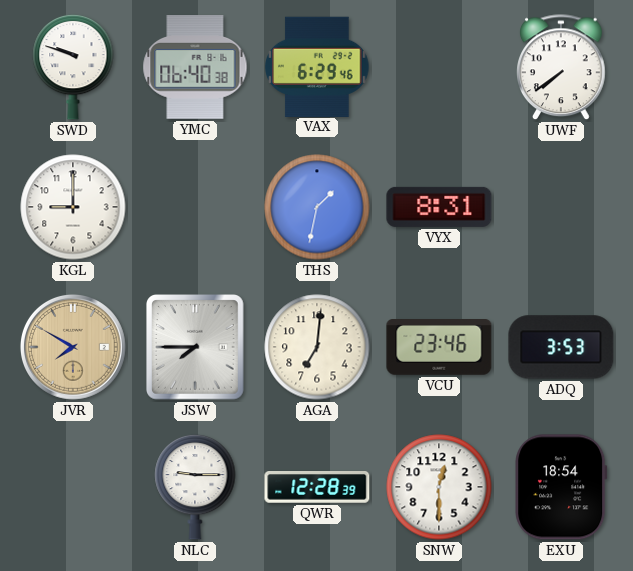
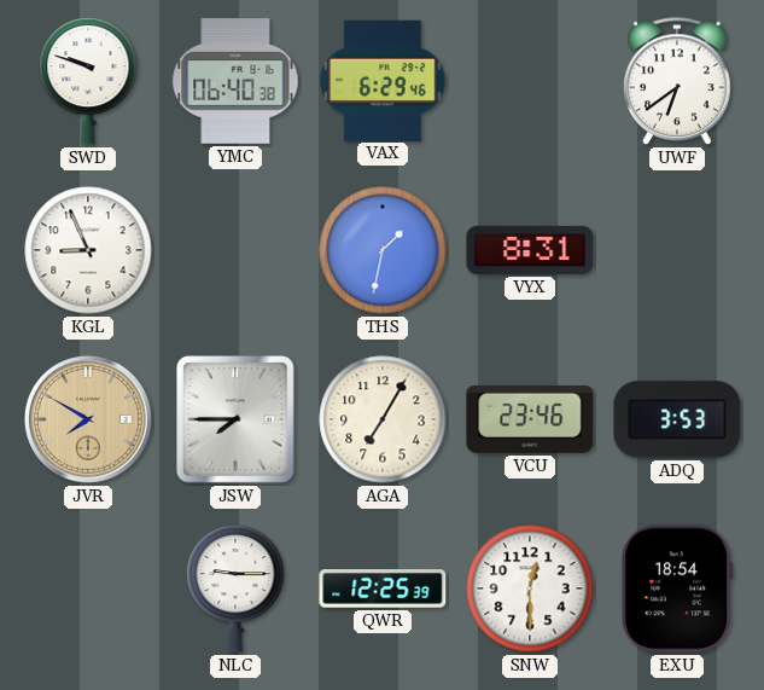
UWF: 7:39 -> 6:39 (678, 82)
KGL: 9:00 -> 8:56 (88, 250)
AGA: 7:01 -> 7:05 (383, 419)
QWR: 12:28 -> 12:25 (383, 590)
